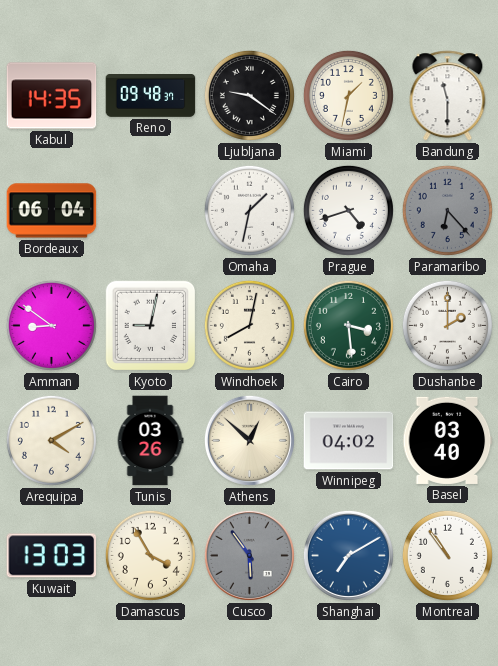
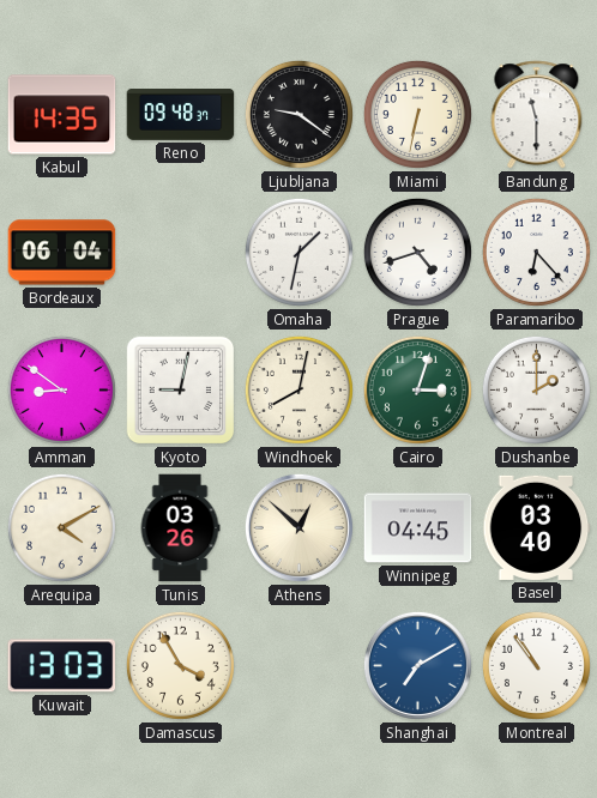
Miami: 1:32 -> 6:32 (417, 114)
Paramaribo dial: grey -> white (536, 252)
Cairo: 3:29 -> 3:03 (417, 389)
Winnipeg: 04:02 -> 04:45 (418, 528)
Cusco: 5:54 -> none (249, 555)
